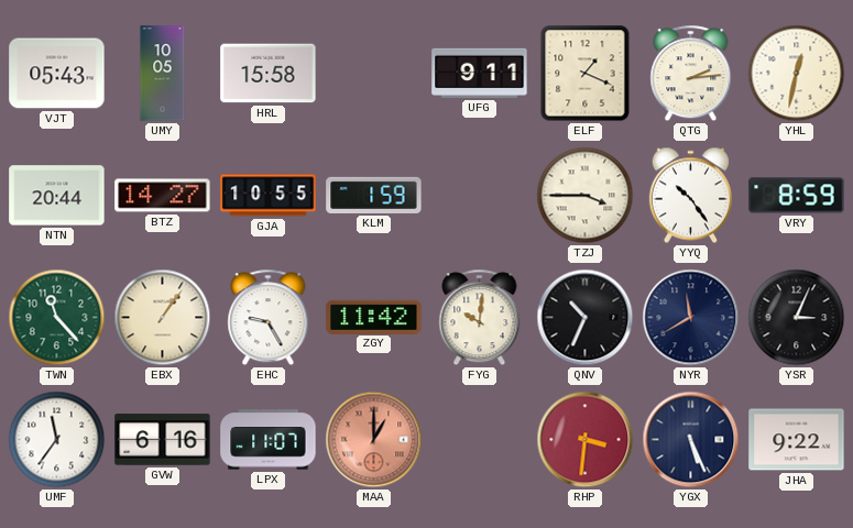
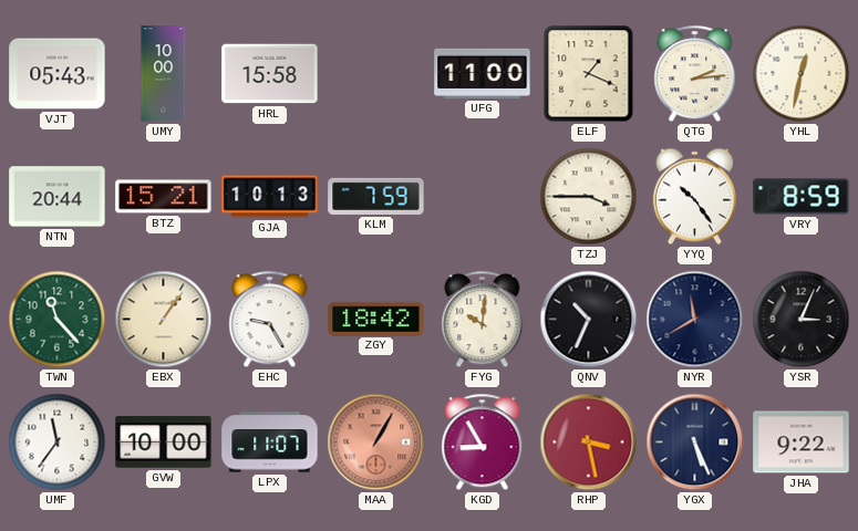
UMY: 10:05 -> 10:00 (164, 74)
UFG: 9:11 -> 11:00 (483, 73)
BTZ: 14:27 -> 15:21 (164, 197)
GJA: 10:55 -> 10:13 (270, 197)
KLM: 1:59 -> 7:59 (376, 196)
ZGY: 11:42 -> 18:42 (376, 319)
GVW: 6:16 -> 10:00 (164, 442)
MAA: 1:00 -> 1:05 (376, 442)
KGD: none -> 8:55 (483, 442)
RHP: 3:31 -> 3:28 (589, 442)
